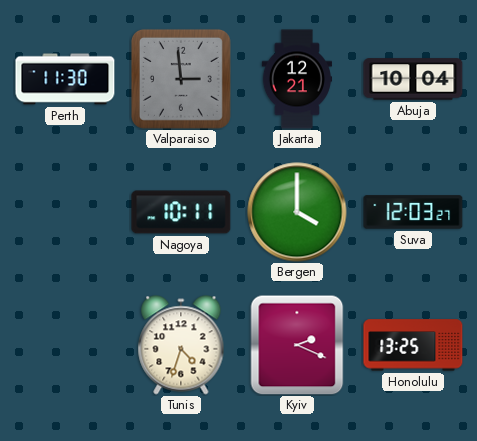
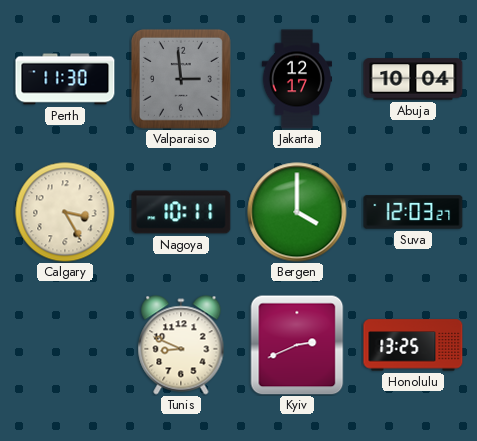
Jakarta: 12:21 -> 12:17 (297, 79)
Calgary: none -> 3:25 (65, 212)
Tunis: 4:33 -> 8:49 (181, 345)
Kyiv: 2:19 -> 2:41 (297, 345)
